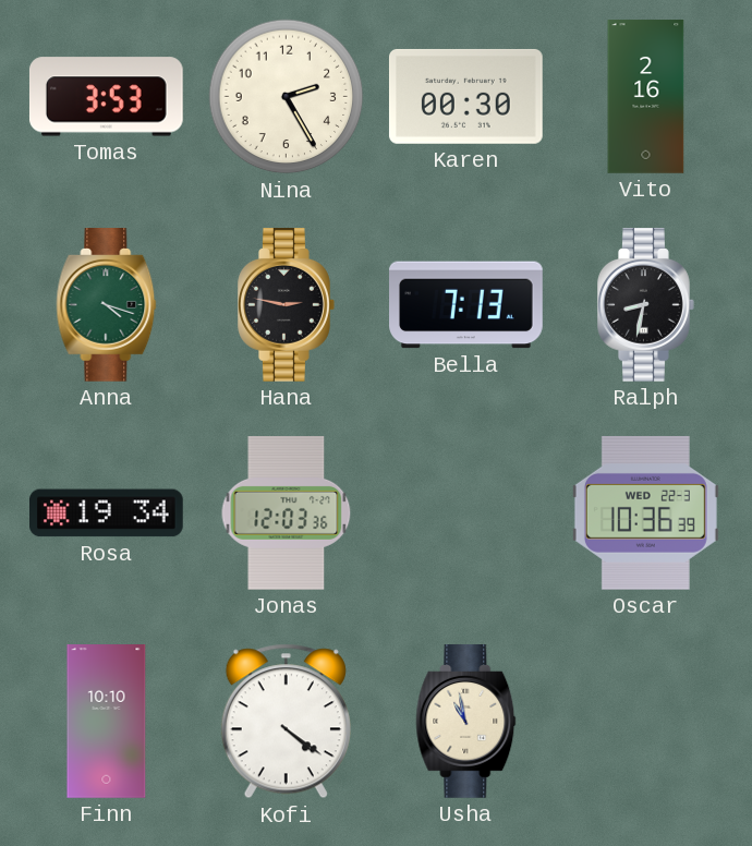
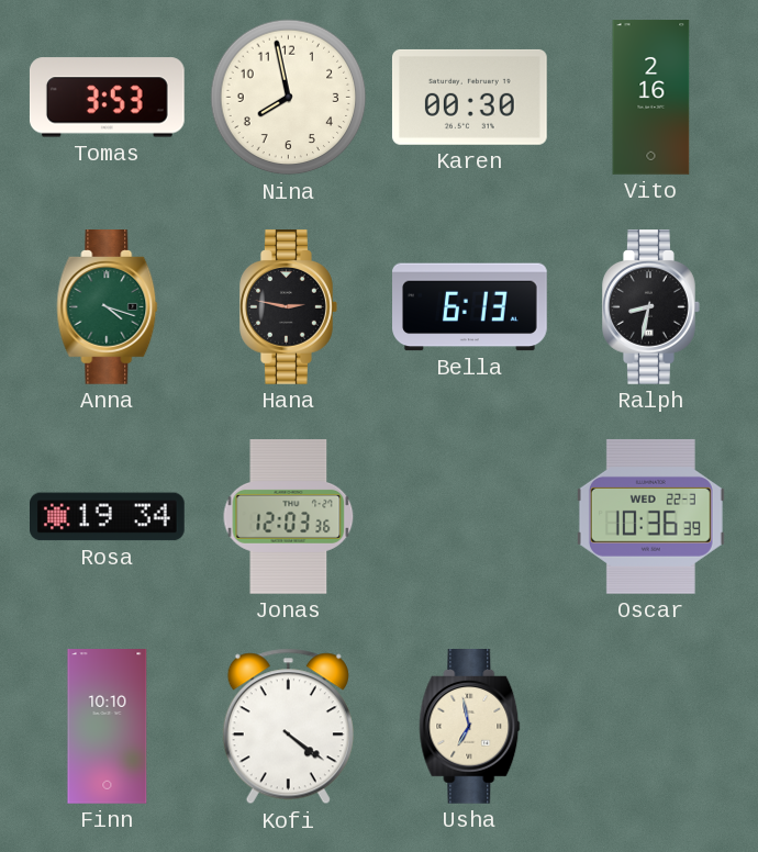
Nina: 2:25 -> 7:58 (289, 98)
Bella: 7:13 -> 6:13 (470, 307)
Usha: 10:58 -> 6:58 (470, 727)
